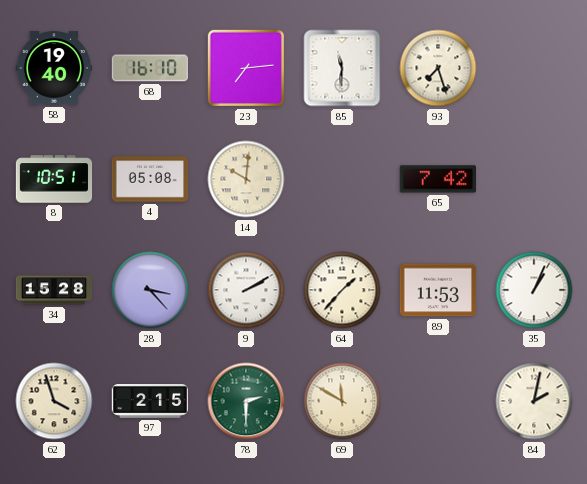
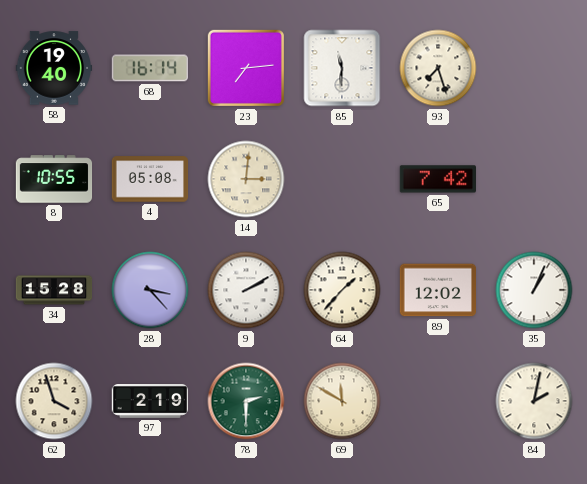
68: 16:10 -> 16:14 (149, 68)
8: 10:51 -> 10:55 (54, 179)
14: 10:01 -> 3:01 (246, 179)
89: 11:53 -> 12:02 (437, 290)
97: 2:15 -> 2:19 (150, 401)
